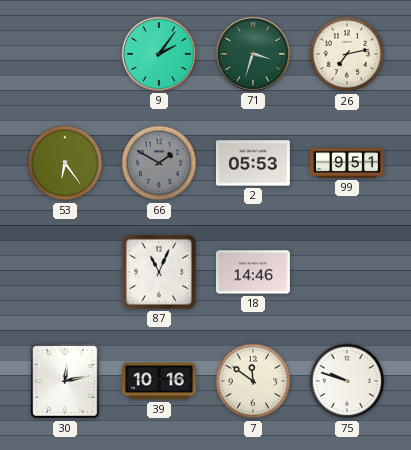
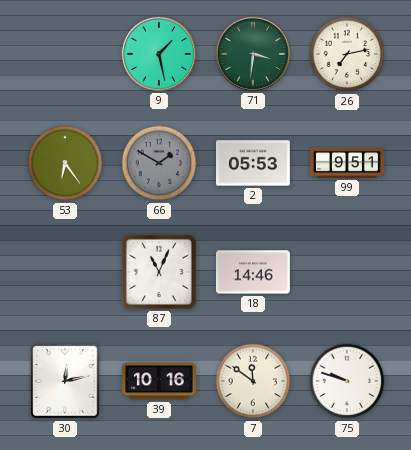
9: 2:06 -> 1:28 (159, 54)
71: 3:33 -> 3:31 (253, 54)
